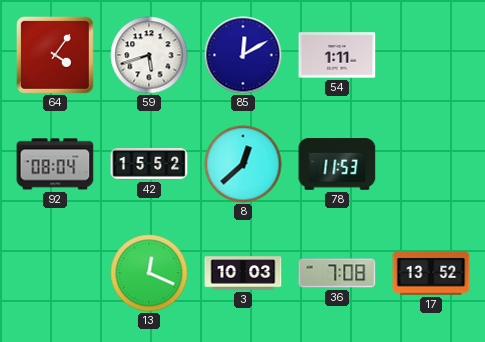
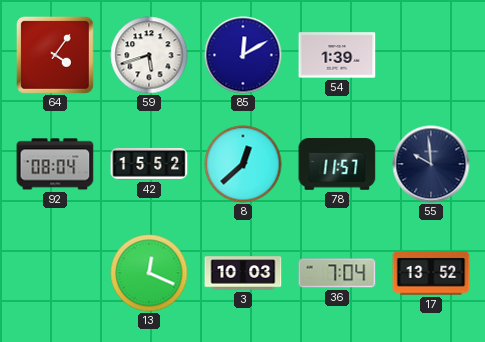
54: 1:11 -> 1:39 (337, 55)
78: 11:53 -> 11:57 (337, 164)
55: none -> 9:59 (431, 164)
36: 7:08 -> 7:04 (337, 273)
